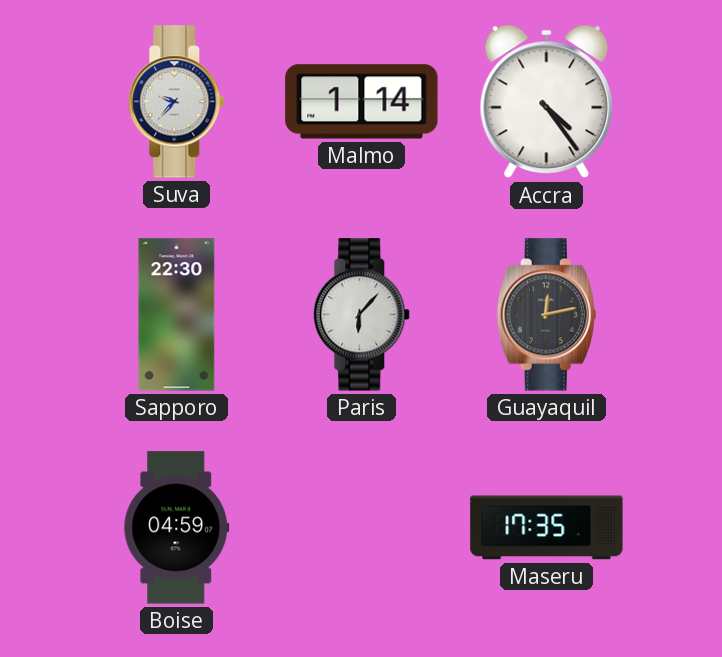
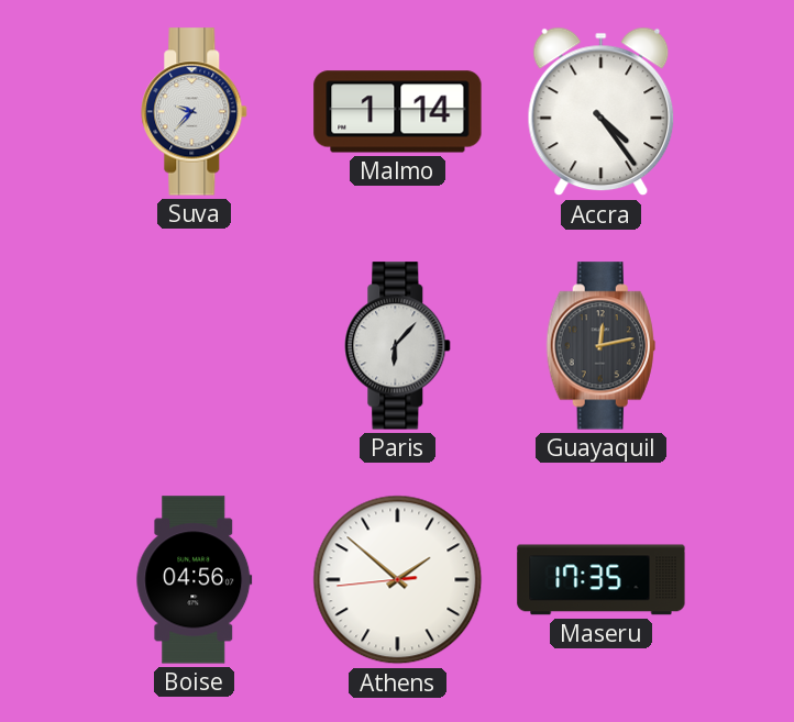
Sapporo: 22:30 -> none (177, 315)
Boise: 04:59 -> 04:56 (195, 580)
Athens: none -> 1:51 (398, 580)
